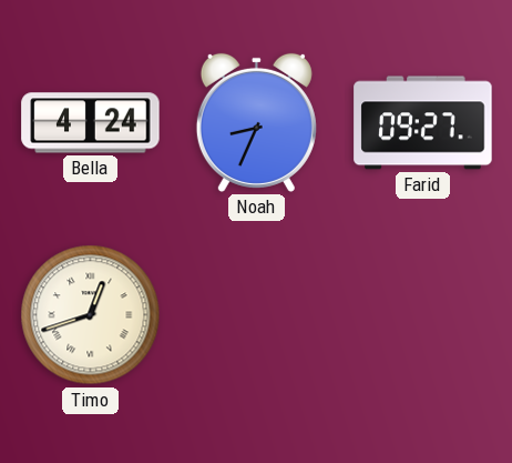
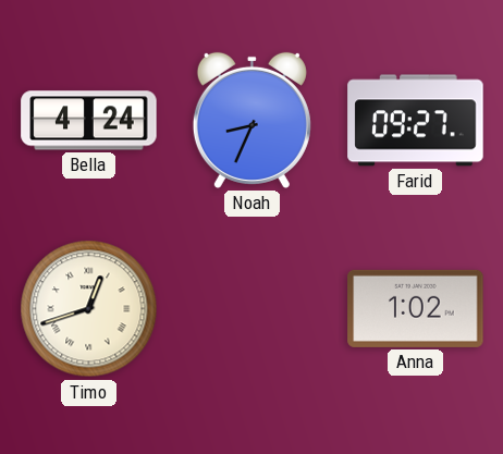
Anna: none -> 1:02 (416, 308)
